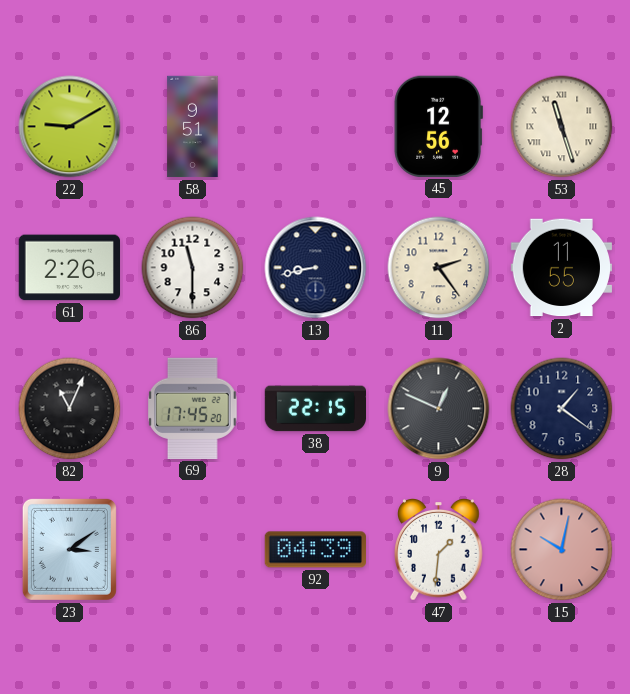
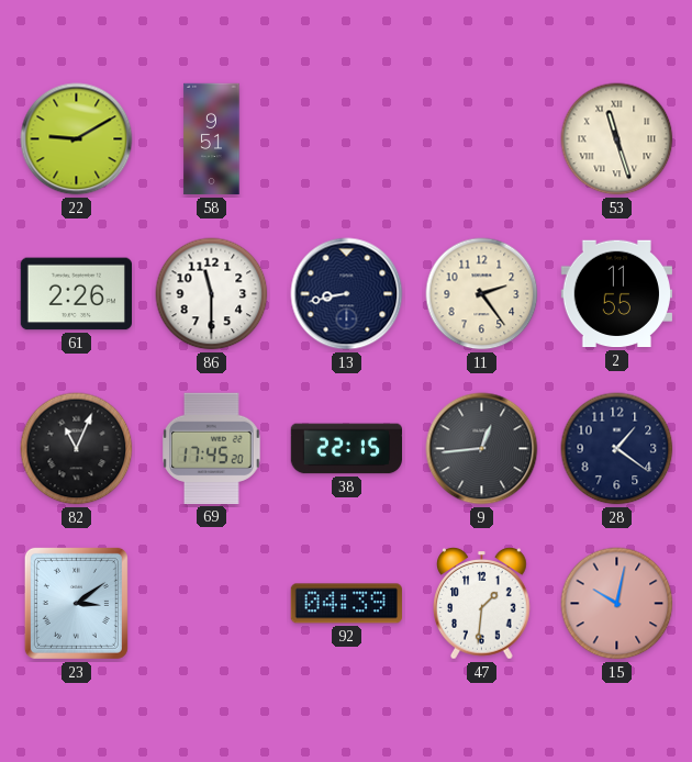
45: 12:56 -> none (438, 126)
9: 12:49 -> 12:44 (482, 449)
